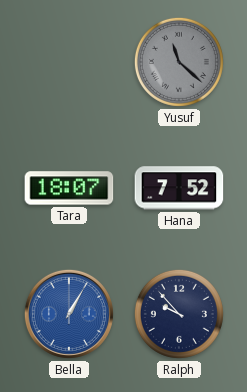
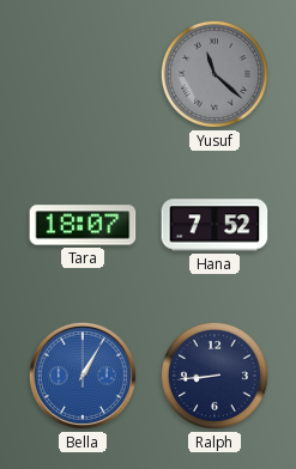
Ralph: 9:53 -> 8:44 (215, 376)
